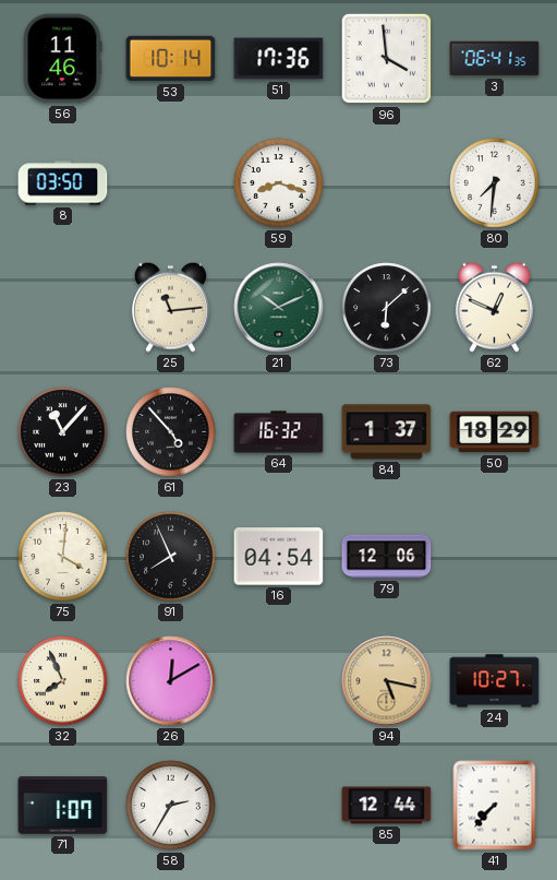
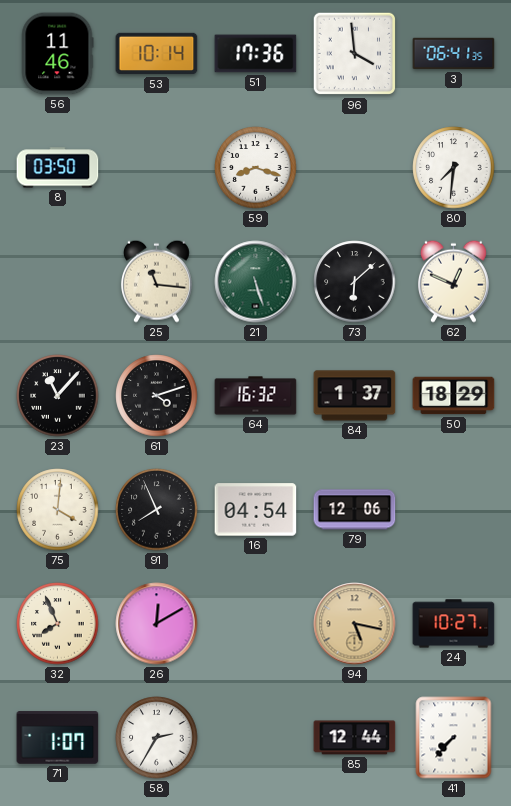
25: 11:14 -> 11:16 (156, 281)
21: 10:11 -> 5:27 (256, 282)
61: 4:53 -> 4:12 (157, 396)
